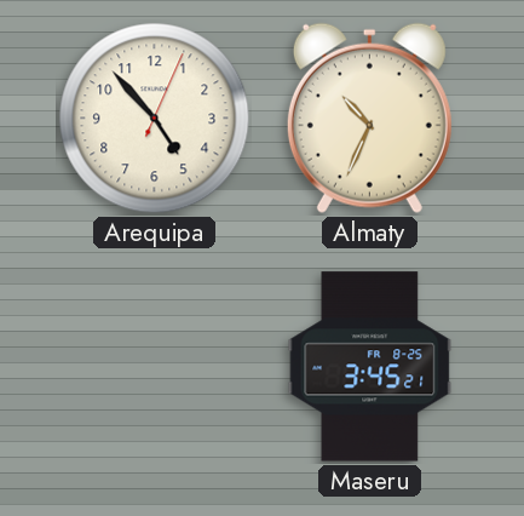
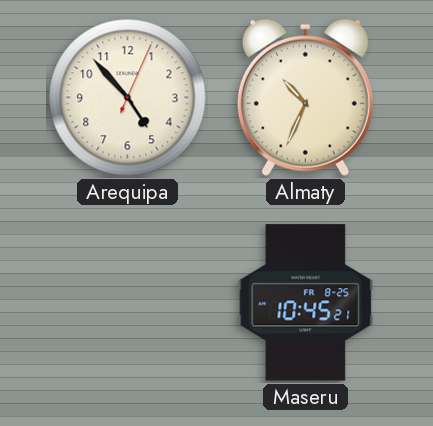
Maseru: 3:45 -> 10:45 (306, 303)
